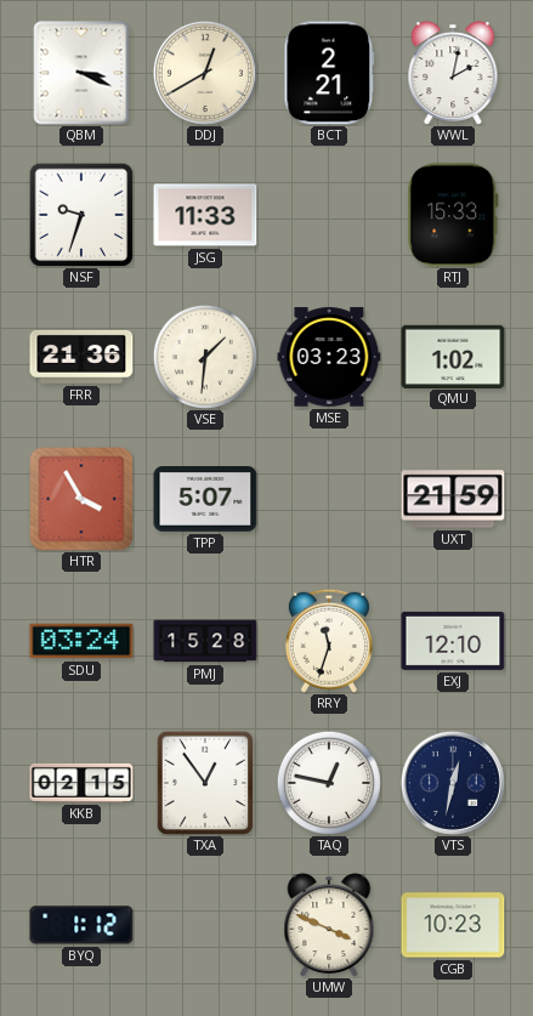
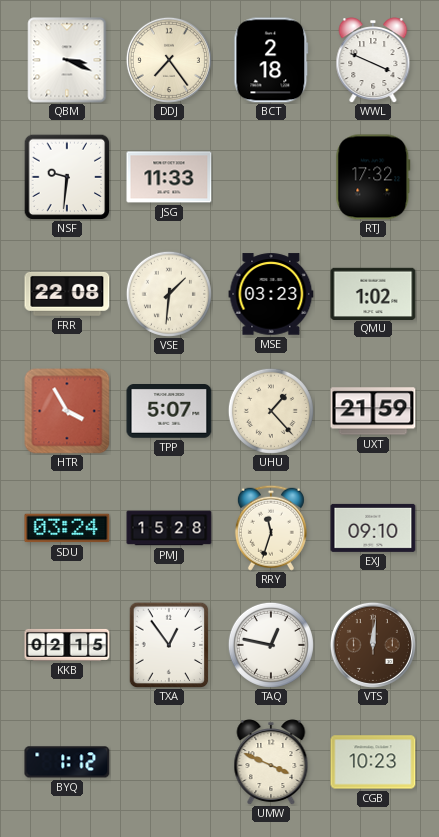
DDJ: 12:40 -> 7:24 (169, 60)
BCT: 2:21 -> 2:18 (271, 60)
WWL: 2:02 -> 3:49 (373, 60)
NSF: 9:33 -> 9:31 (67, 177)
RTJ: 15:33 -> 17:32 (373, 177)
FRR: 21:36 -> 22:08 (67, 294)
UHU: none -> 1:23 (271, 411)
EXJ: 12:10 -> 09:10 (373, 528)
VTS: 12:32 -> 12:01 (373, 645)
VTS dial: navy -> brown (373, 645)
